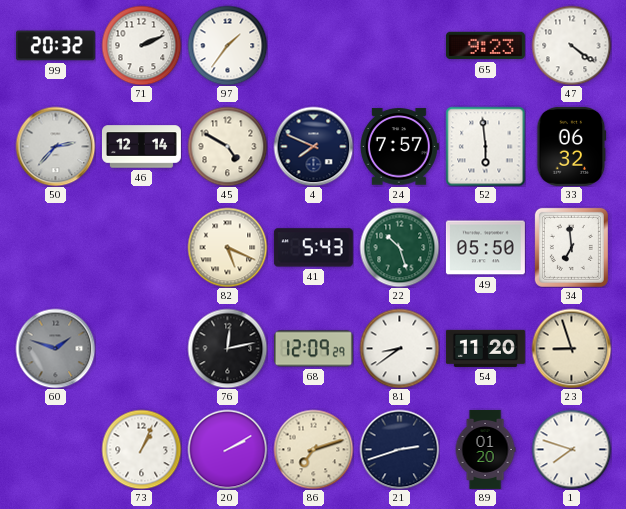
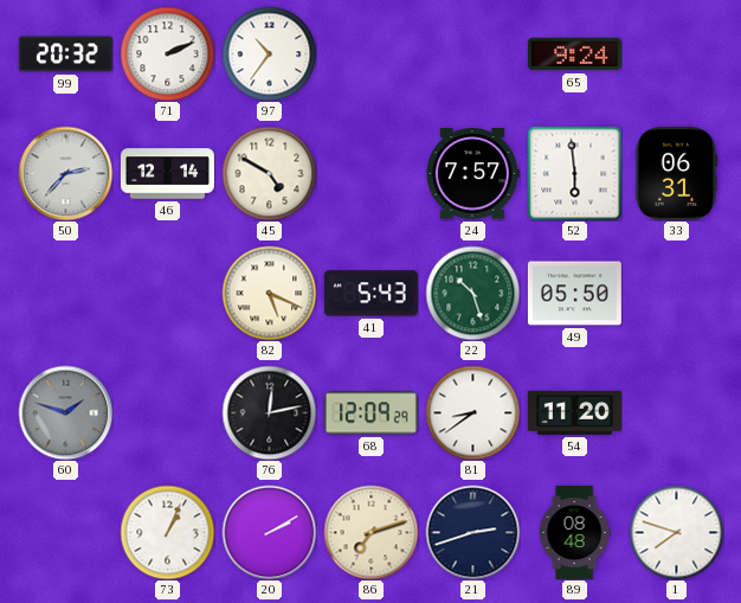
97: 1:36 -> 10:36 (269, 53)
65: 9:23 -> 9:24 (574, 54)
47: 4:21 -> none (571, 45)
4: 7:49 -> none (313, 146)
33: 06:32 -> 06:31 (677, 173)
34: 6:59 -> none (571, 247)
23: 8:57 -> none (571, 348)
89: 01:20 -> 08:48 (574, 532)
